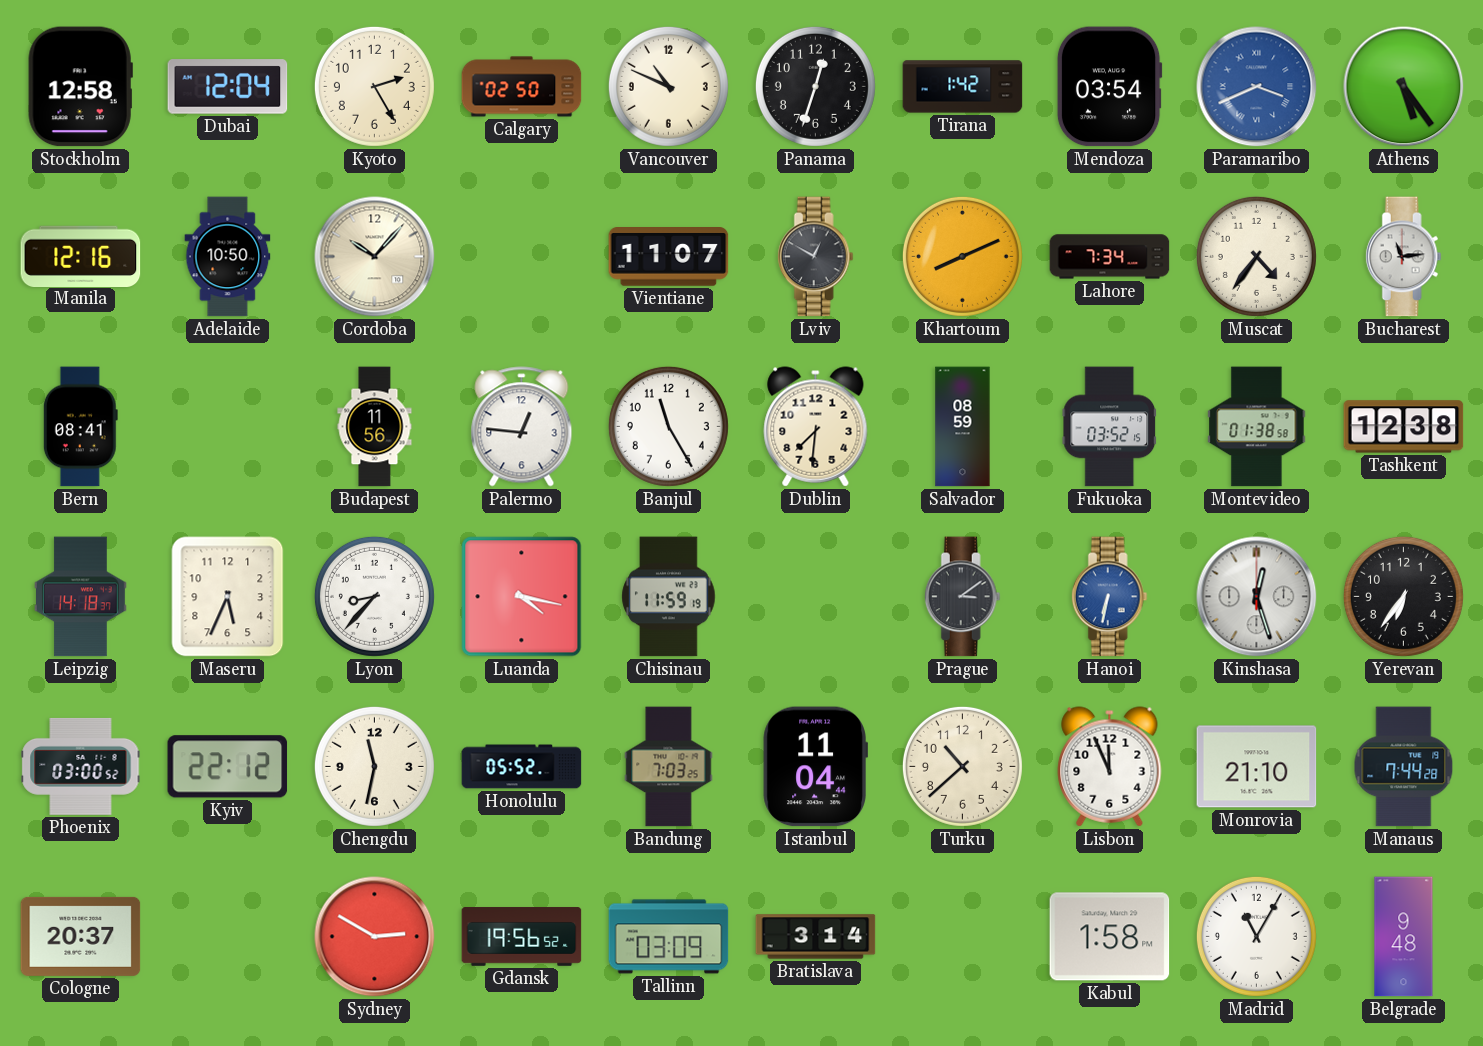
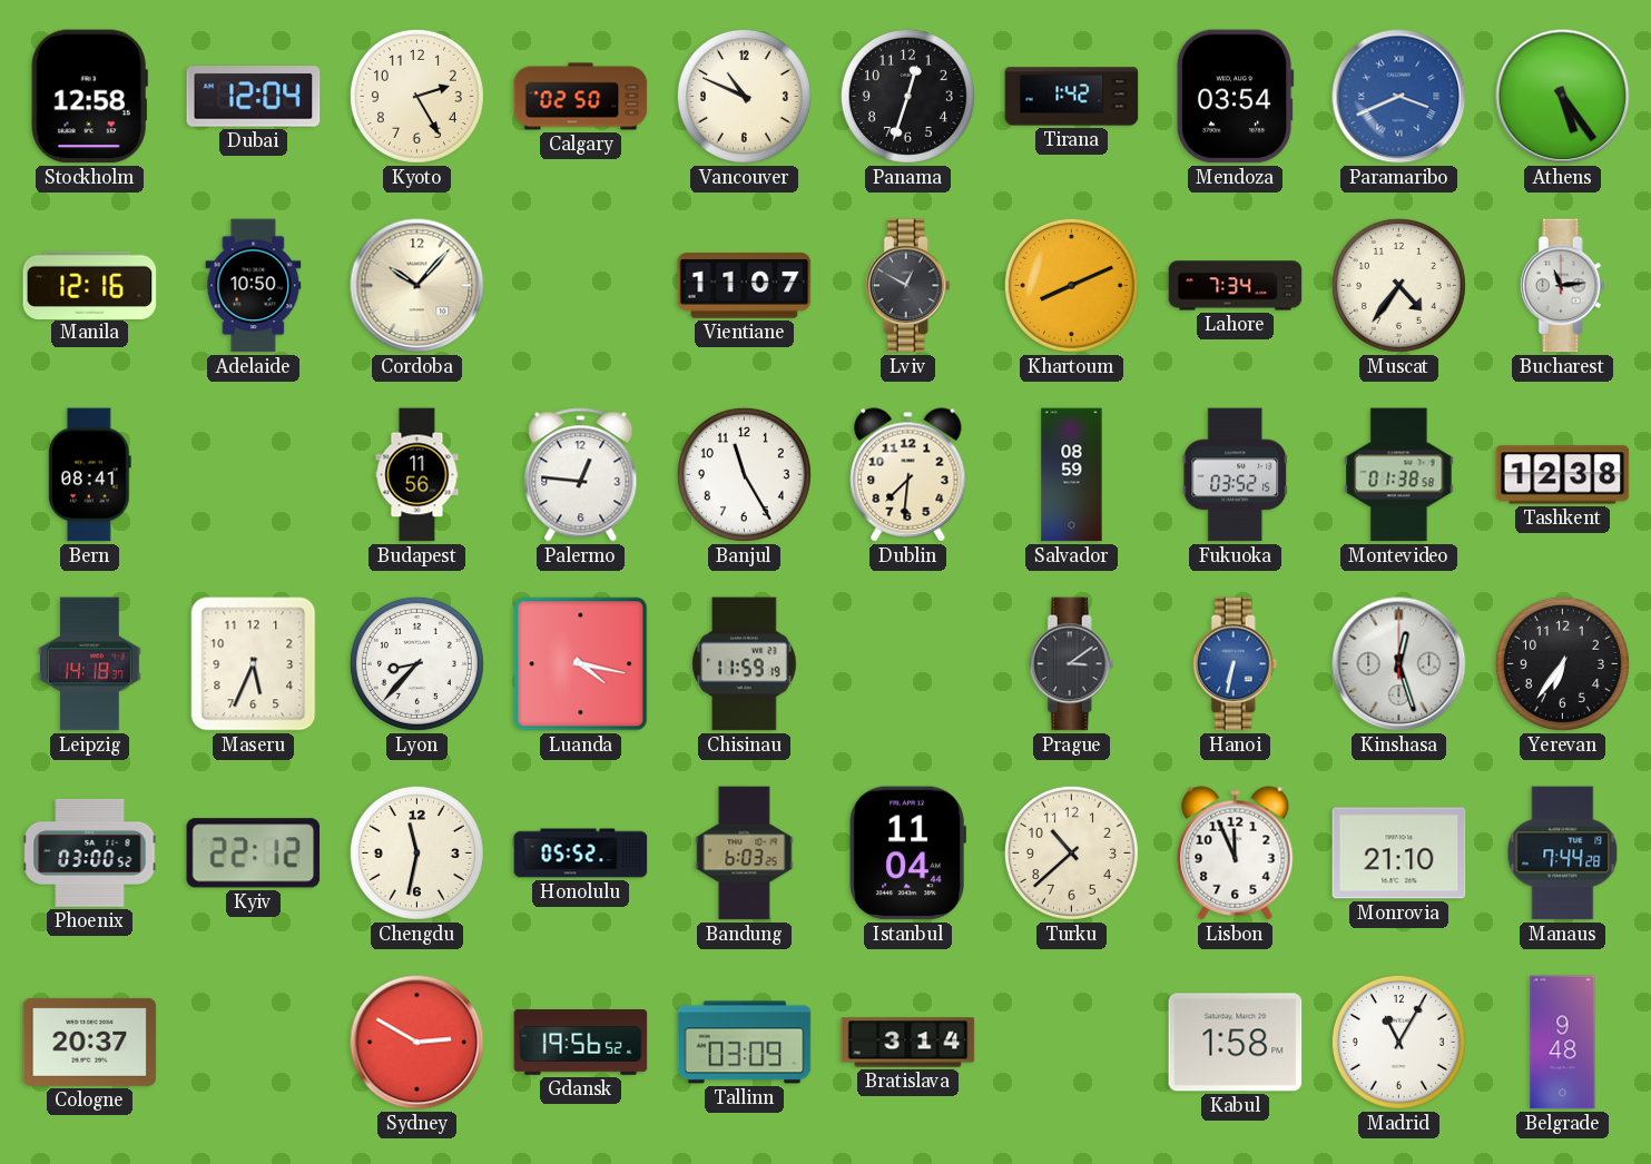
Bandung: 7:03 -> 6:03 (745, 854)
